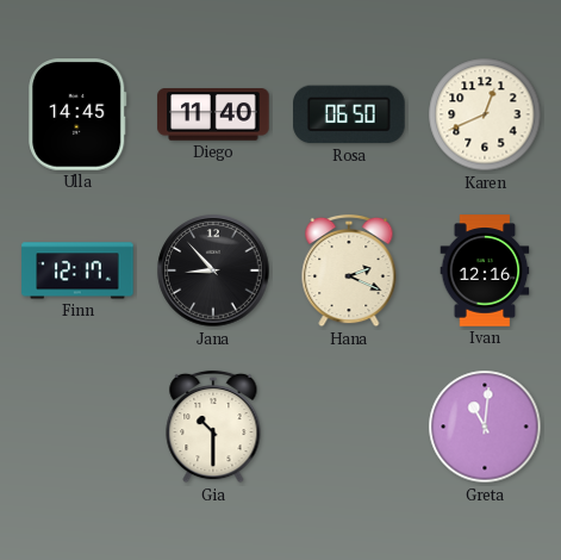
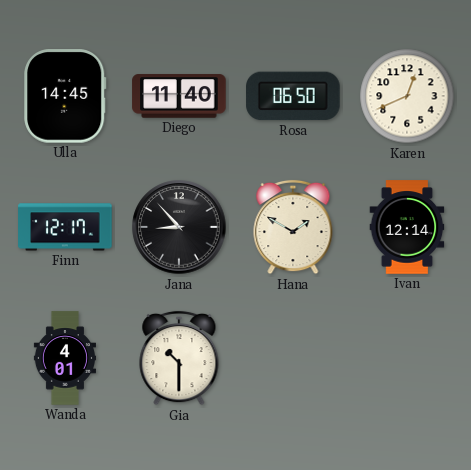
Hana: 2:19 -> 1:50 (293, 227)
Ivan: 12:16 -> 12:14 (407, 227)
Wanda: none -> 4:01 (64, 358)
Greta: 11:01 -> none (485, 427)
